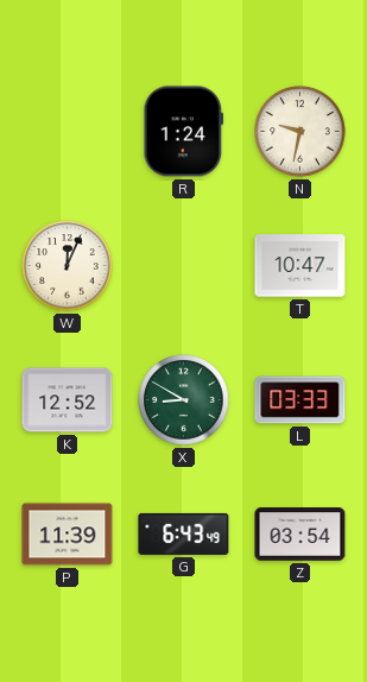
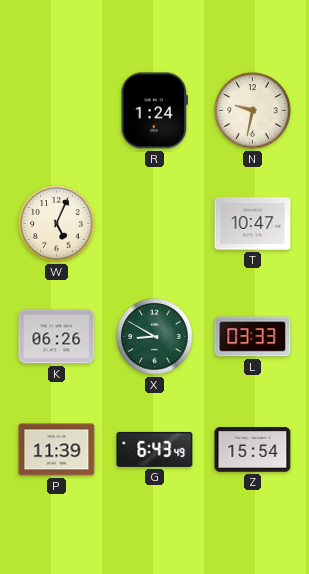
W: 12:04 -> 5:04 (57, 224)
K: 12:52 -> 06:26 (57, 337)
Z: 03:54 -> 15:54 (253, 450)
